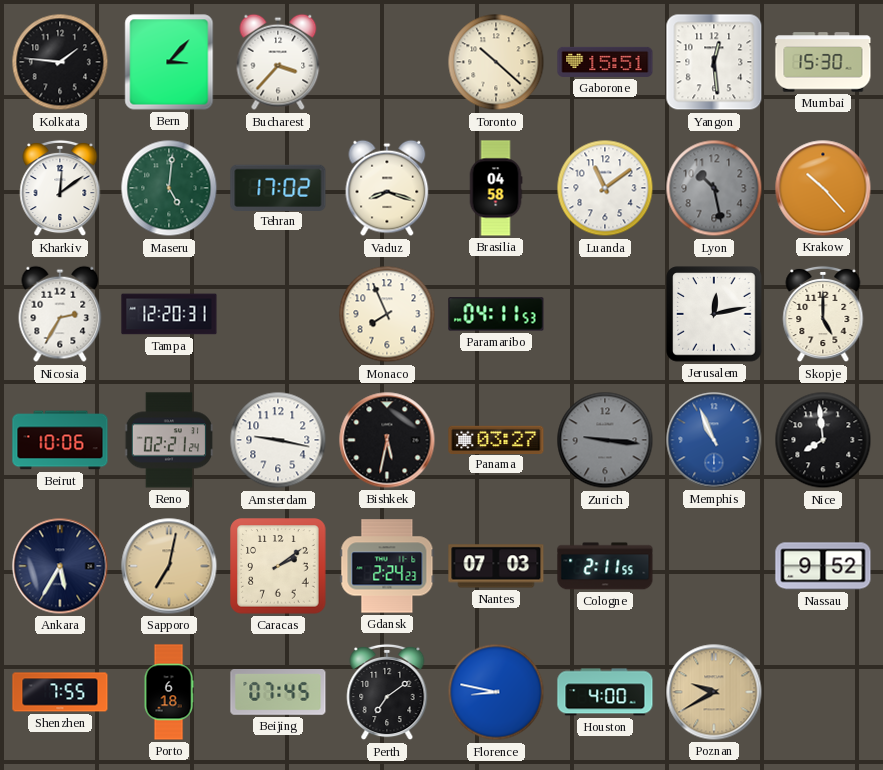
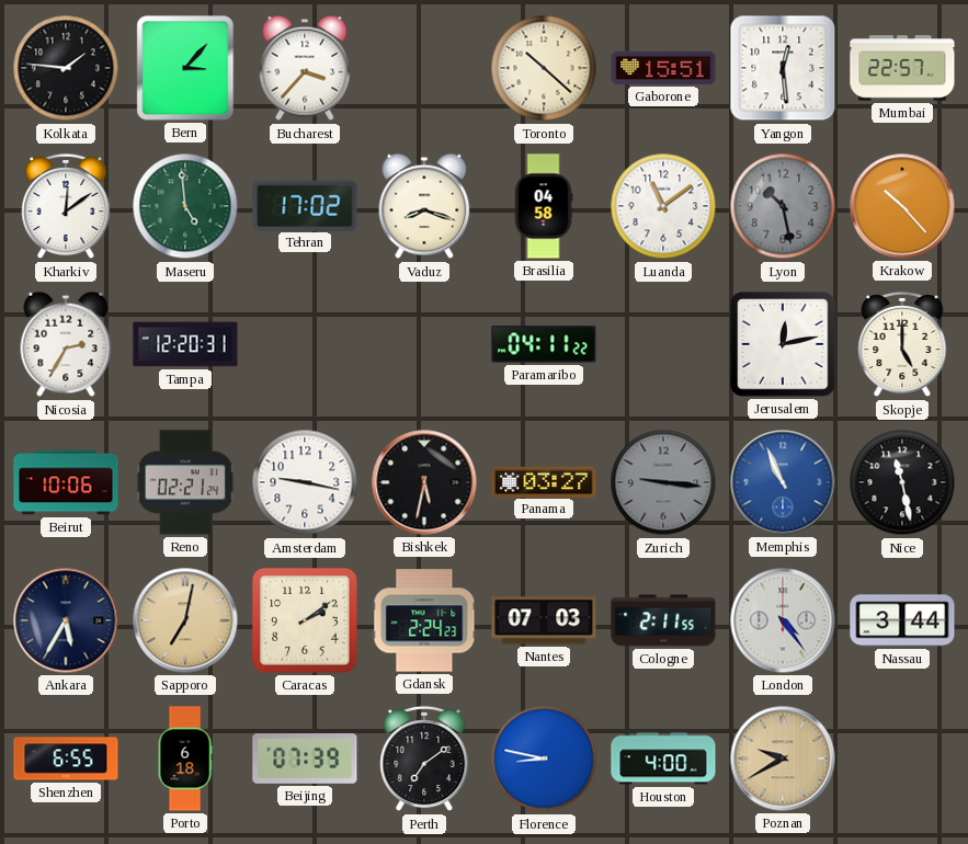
Mumbai: 15:30 -> 22:57 (902, 68)
Maseru: 5:01 -> 4:59 (185, 206)
Monaco: 7:56 -> none (387, 314)
Paramaribo: 04:11:53 -> 04:11:22 (544, 344)
Nice: 7:59 -> 11:28 (902, 482)
London: none -> 4:24 (783, 620)
Nassau: 9:52 -> 3:44 (902, 620)
Shenzhen: 7:55 -> 6:55 (66, 759)
Beijing: 07:45 -> 07:39 (305, 759)
